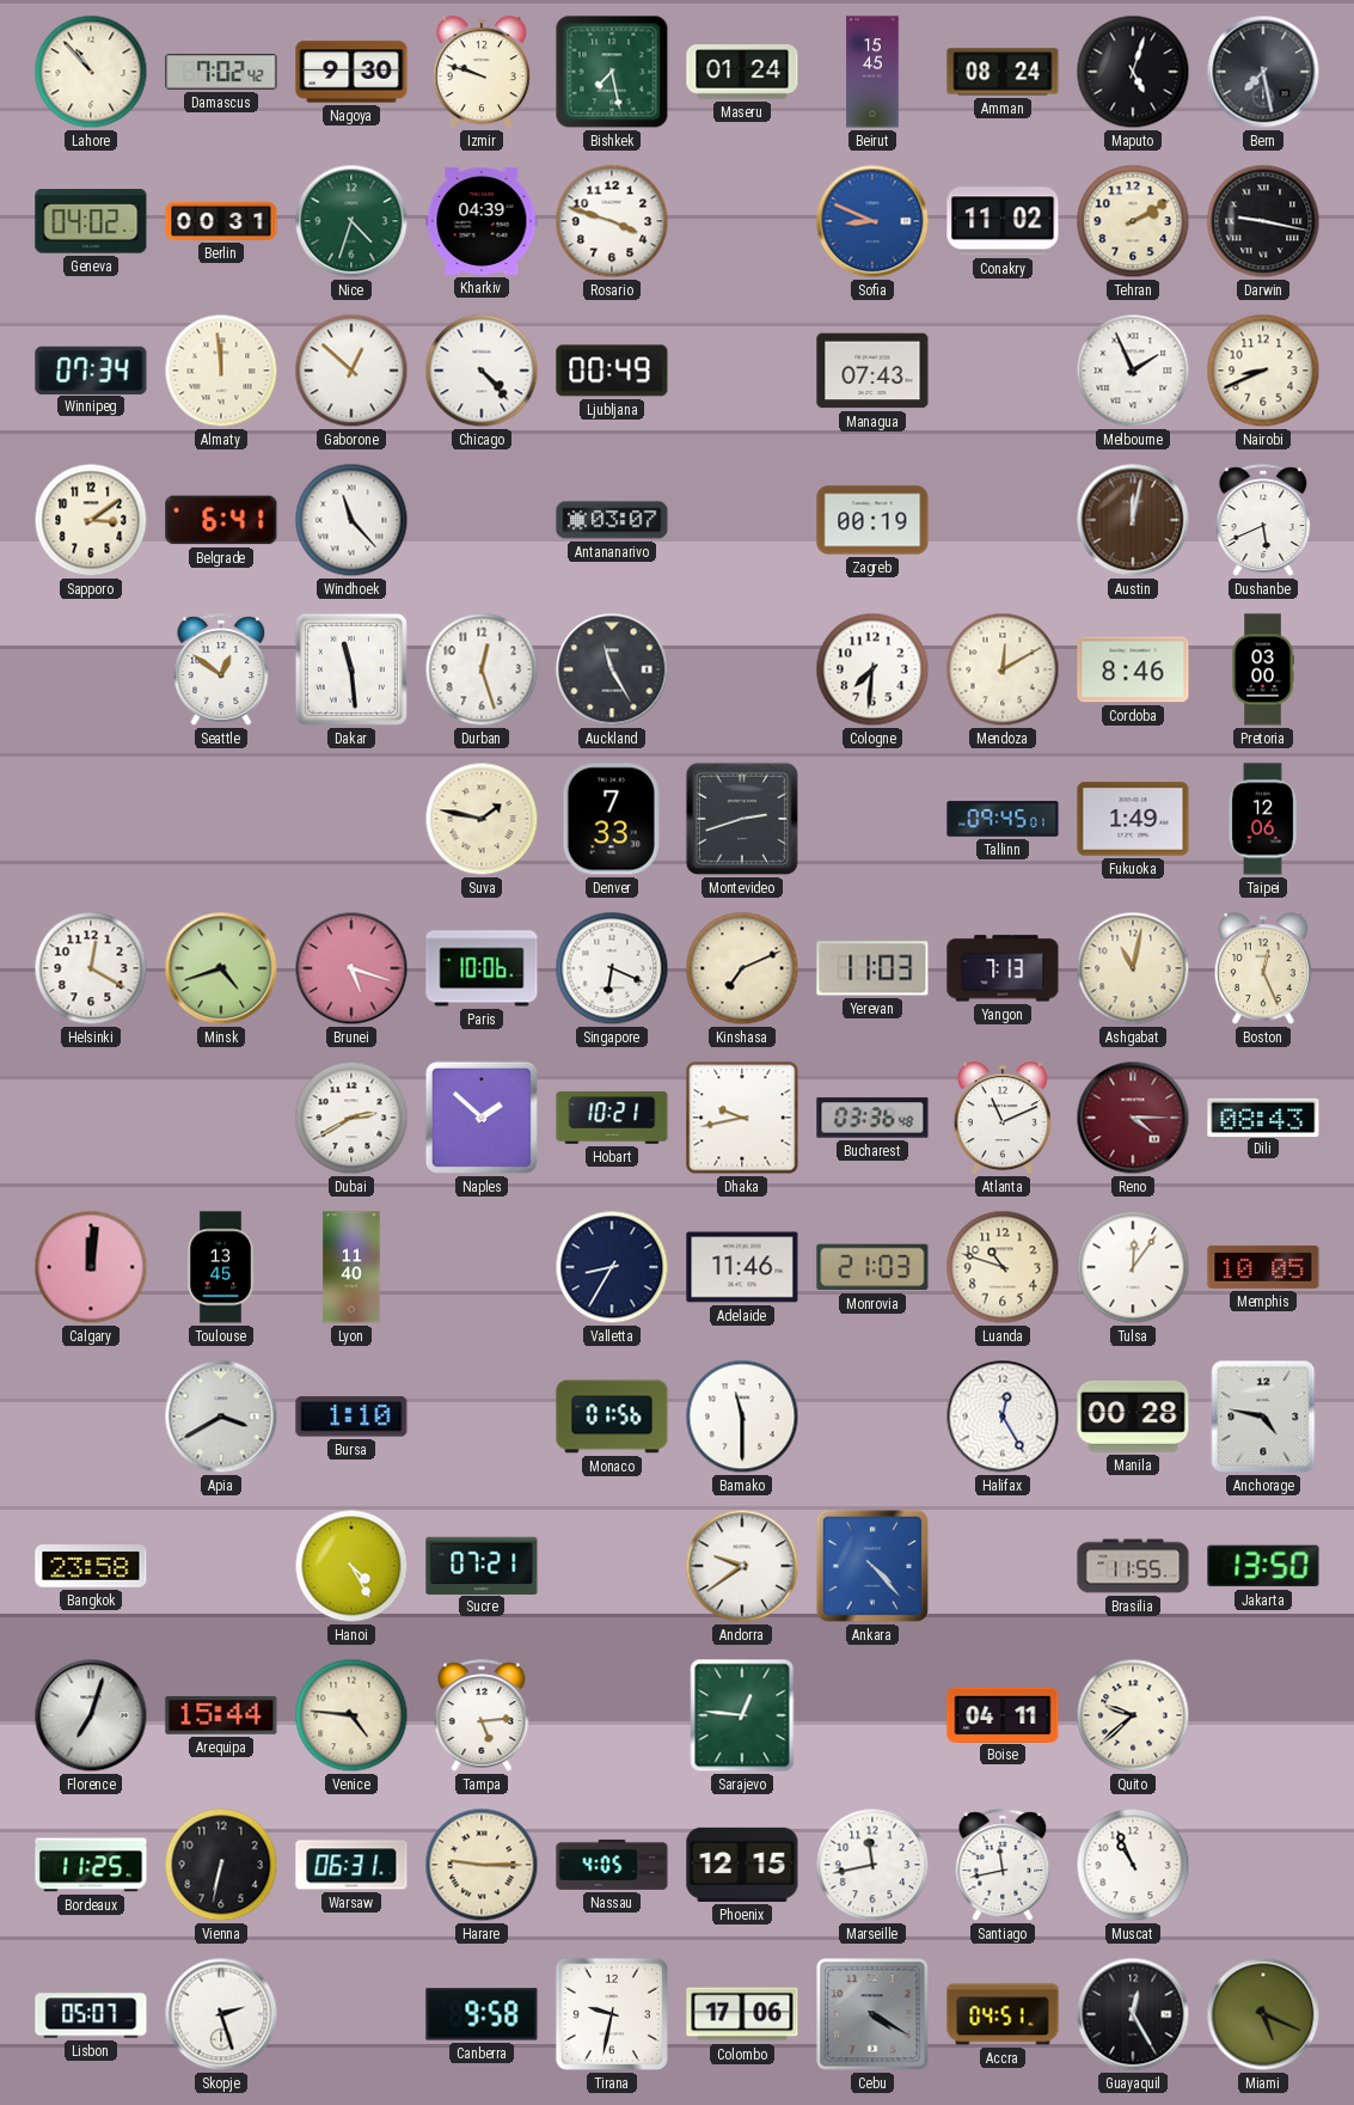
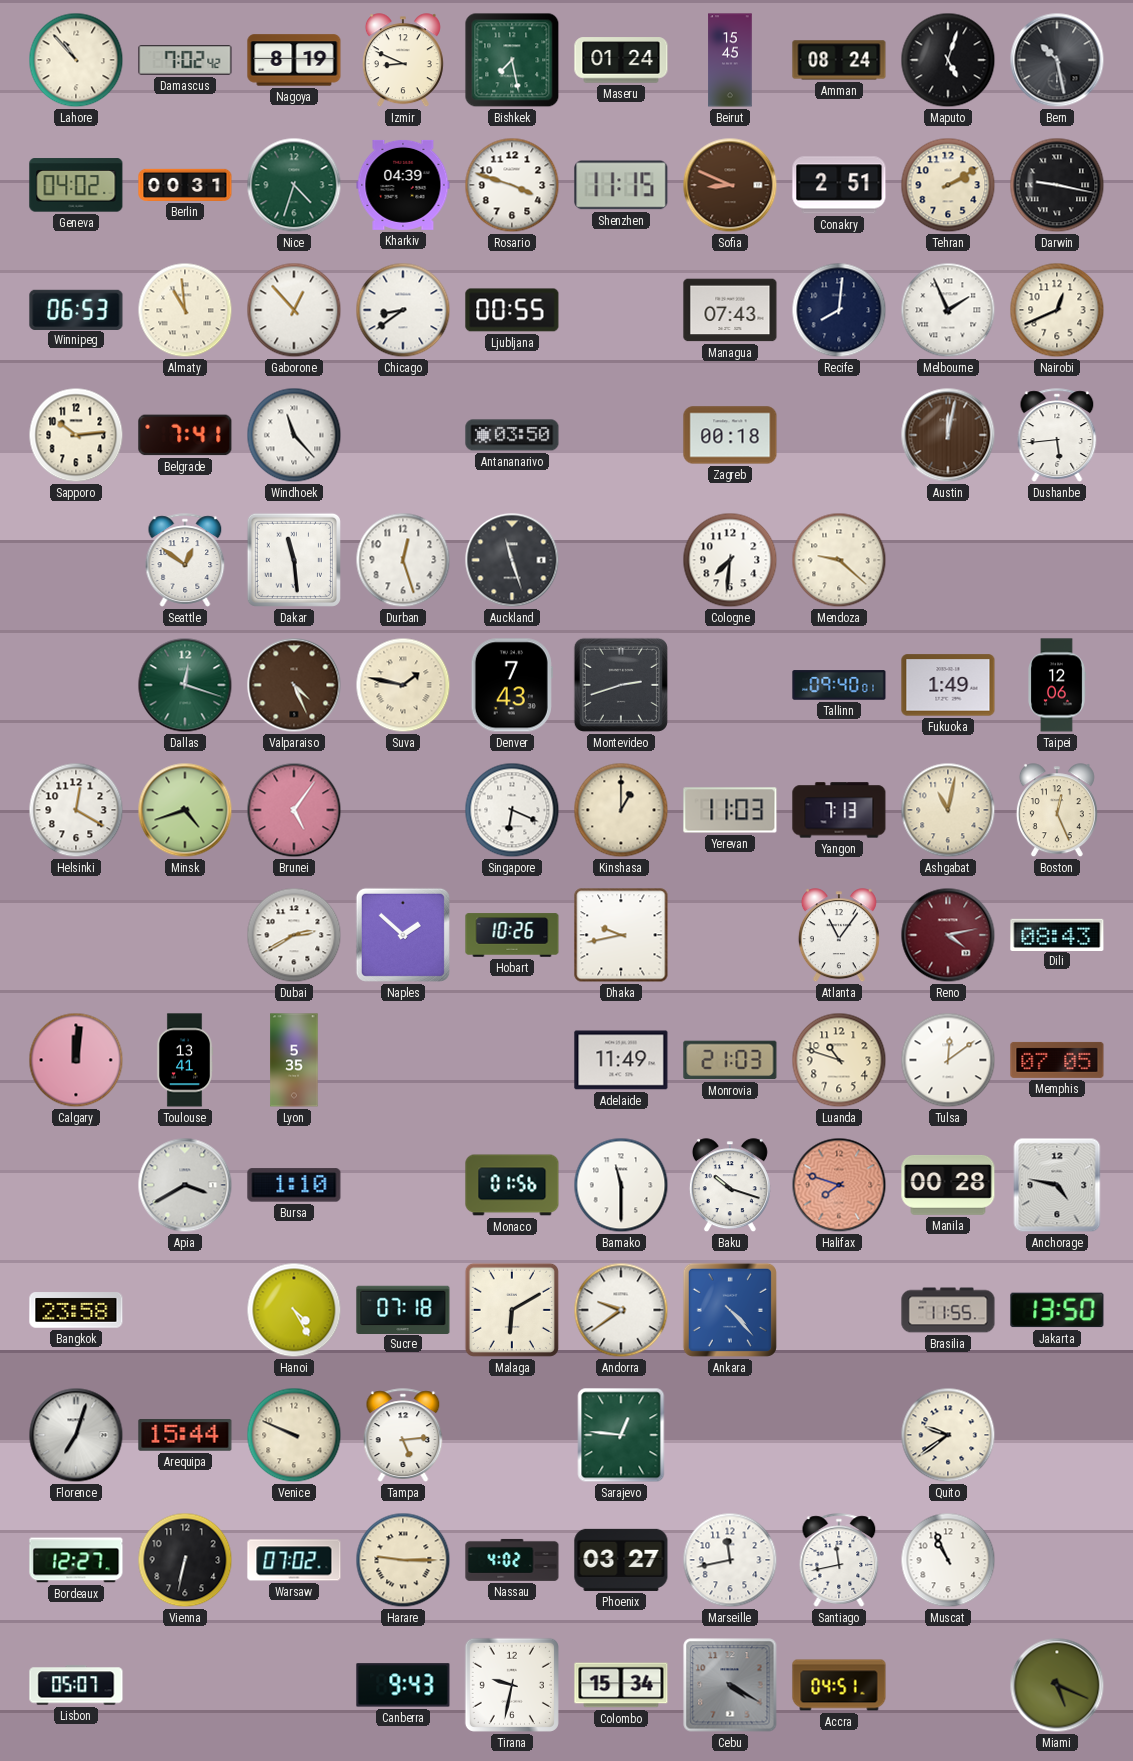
Nagoya: 9:30 -> 8:19 (294, 60)
Izmir: 9:48 -> 8:49 (403, 61)
Bern: 7:28 -> 10:28 (1057, 60)
Shenzhen: none -> 11:15 (621, 185)
Sofia dial: blue -> brown (730, 185)
Conakry: 11:02 -> 2:51 (839, 185)
Winnipeg: 07:34 -> 06:53 (76, 309)
Almaty: 11:59 -> 10:59 (185, 310)
Gaborone: 12:52 -> 12:53 (294, 310)
Chicago: 4:23 -> 8:39 (403, 310)
Ljubljana: 00:49 -> 00:55 (512, 310)
Recife: none -> 8:01 (839, 310)
Nairobi: 8:41 -> 12:41 (1057, 310)
Sapporo: 3:09 -> 10:14 (76, 435)
Belgrade: 6:41 -> 7:41 (185, 435)
Antananarivo: 03:07 -> 03:50 (512, 435)
Zagreb: 00:19 -> 00:18 (730, 435)
Dushanbe: 5:41 -> 5:44 (1057, 435)
Auckland: 11:25 -> 11:27 (512, 560)
Mendoza: 12:10 -> 9:22 (839, 560)
Cordoba: 8:46 -> none (1133, 669)
Pretoria: 03:00 -> none (1262, 669)
Dallas: none -> 12:18 (185, 685)
Valparaiso: none -> 4:26 (294, 685)
Denver: 7:33 -> 7:43 (512, 685)
Tallinn: 09:45 -> 09:40 (839, 685)
Brunei: 5:18 -> 5:06 (294, 810)
Paris: 10:06 -> none (482, 968)
Kinshasa: 7:11 -> 1:00 (621, 810)
Hobart: 10:21 -> 10:26 (512, 935)
Bucharest: 03:36 -> none (872, 1118)
Atlanta: 11:11 -> 11:06 (839, 936)
Reno: 4:15 -> 4:13 (948, 935)
Toulouse: 13:45 -> 13:41 (185, 1060)
Lyon: 11:40 -> 5:35 (294, 1060)
Valletta: 8:35 -> none (612, 1267)
Adelaide: 11:46 -> 11:49 (621, 1060)
Tulsa: 12:06 -> 12:09 (948, 1060)
Memphis: 10:05 -> 07:05 (1057, 1060)
Baku: none -> 10:18 (730, 1186)
Halifax: 12:25 -> 7:48 (839, 1185)
Halifax dial: white -> salmon (839, 1185)
Sucre: 07:21 -> 07:18 (403, 1309)
Malaga: none -> 6:10 (512, 1310)
Venice: 4:46 -> 9:49 (294, 1435)
Boise: 04:11 -> none (1003, 1714)
Quito: 9:38 -> 9:39 (948, 1435)
Bordeaux: 11:25 -> 12:27 (76, 1560)
Warsaw: 06:31 -> 07:02 (294, 1560)
Nassau: 4:05 -> 4:02 (512, 1560)
Phoenix: 12:15 -> 03:27 (621, 1560)
Skopje: 2:27 -> none (221, 2014)
Canberra: 9:58 -> 9:43 (403, 1685)
Colombo: 17:06 -> 15:34 (621, 1685)
Guayaquil: 12:25 -> none (1133, 2014)
